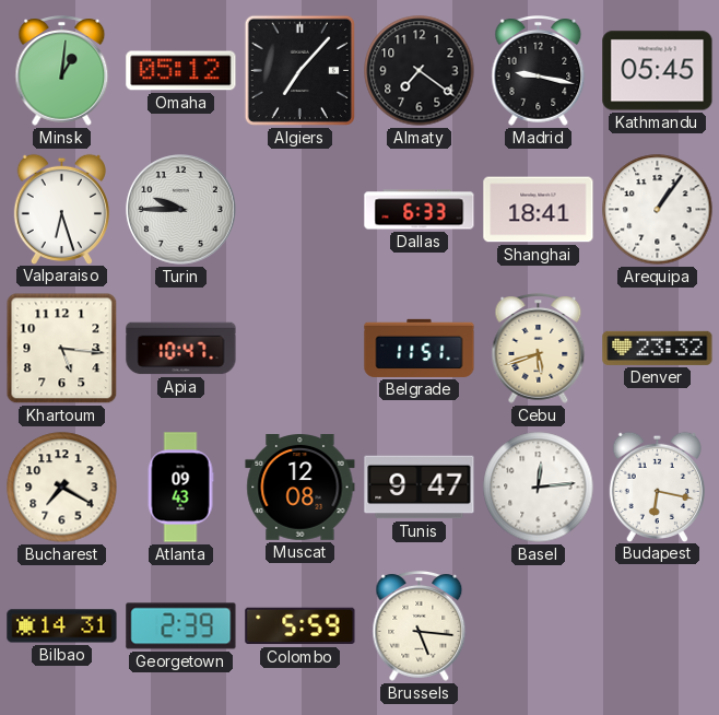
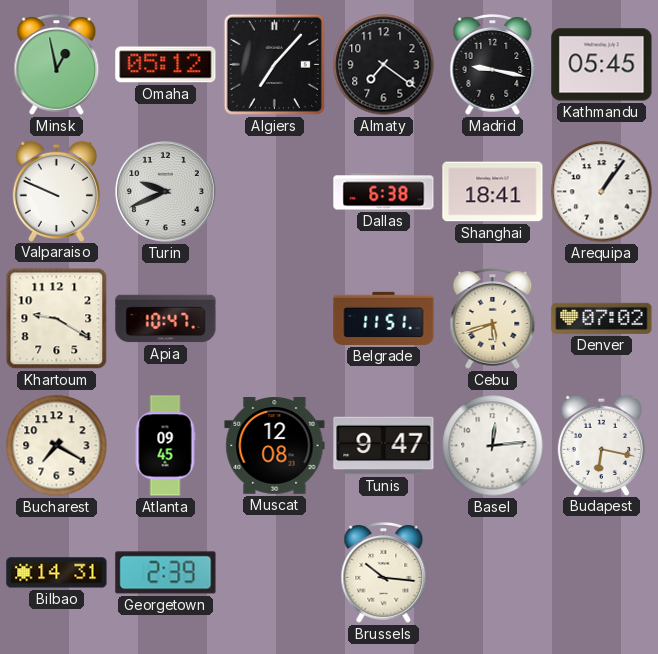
Minsk: 1:01 -> 12:58 (57, 65)
Valparaiso: 6:27 -> 9:49 (56, 191)
Turin: 9:45 -> 9:41 (166, 192)
Dallas: 6:33 -> 6:38 (384, 192)
Khartoum: 5:16 -> 9:20 (57, 319)
Denver: 23:32 -> 07:02 (602, 318)
Atlanta: 09:43 -> 09:45 (165, 446)
Colombo: 5:59 -> none (300, 626)
Brussels: 5:16 -> 10:16 (384, 573)
